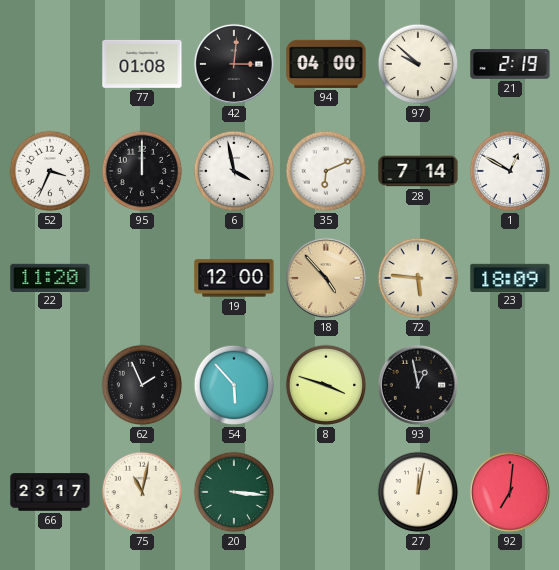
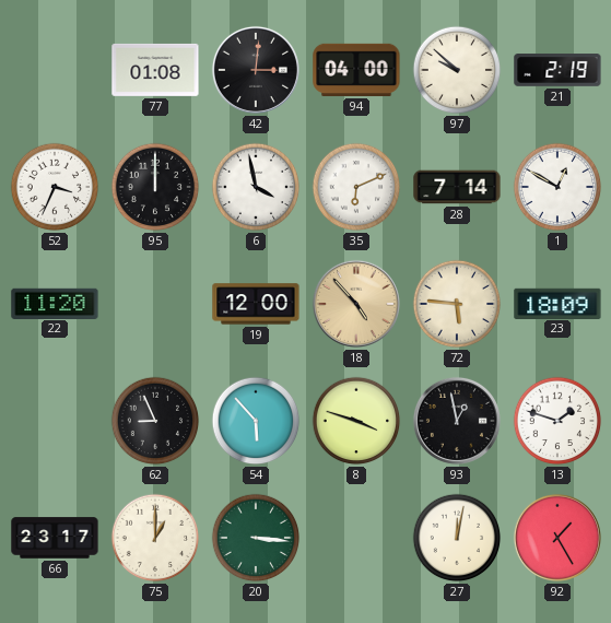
62: 1:56 -> 8:56 (155, 421)
13: none -> 1:48 (557, 421)
75: 11:02 -> 1:00 (155, 538)
92: 7:01 -> 1:25 (557, 538)
